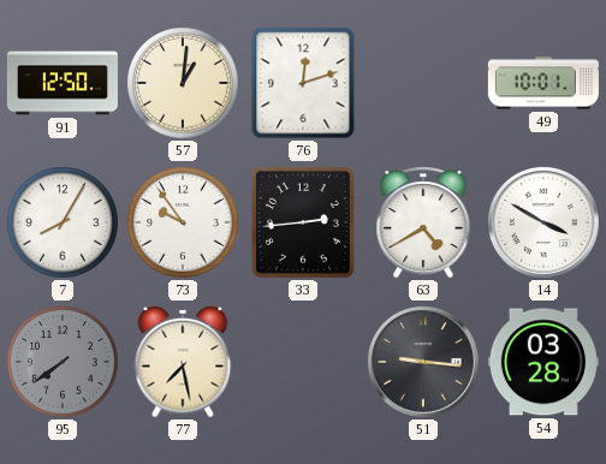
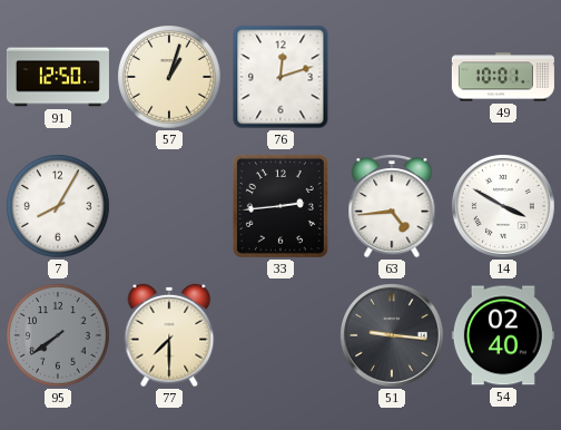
57: 1:01 -> 1:03 (169, 77)
73: 9:54 -> none (183, 222)
63: 4:40 -> 4:44 (392, 207)
77: 7:28 -> 7:30 (169, 335)
54: 03:28 -> 02:40 (503, 335)
